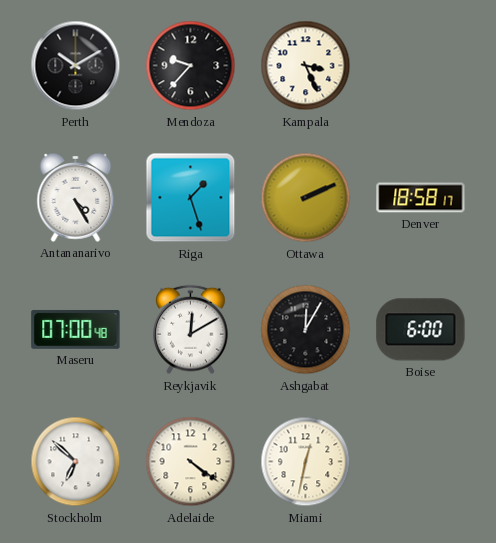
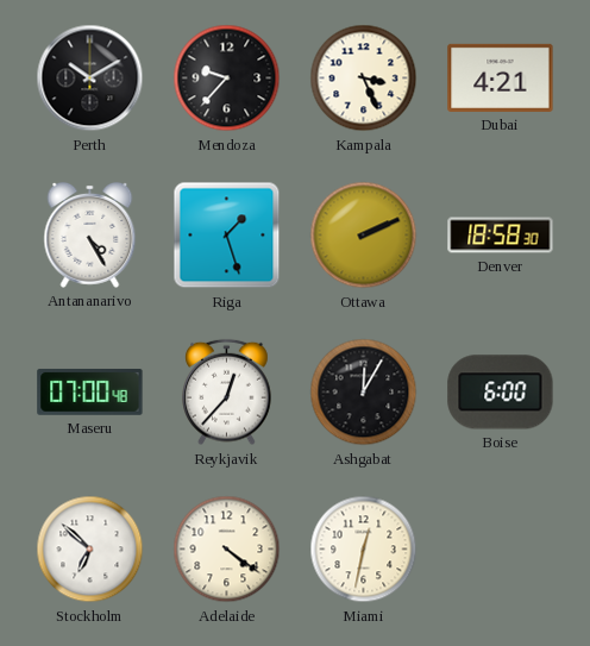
Dubai: none -> 4:21 (501, 77)
Denver: 18:58:17 -> 18:58:30 (501, 236)
Reykjavik: 12:10 -> 12:37 (227, 393)
